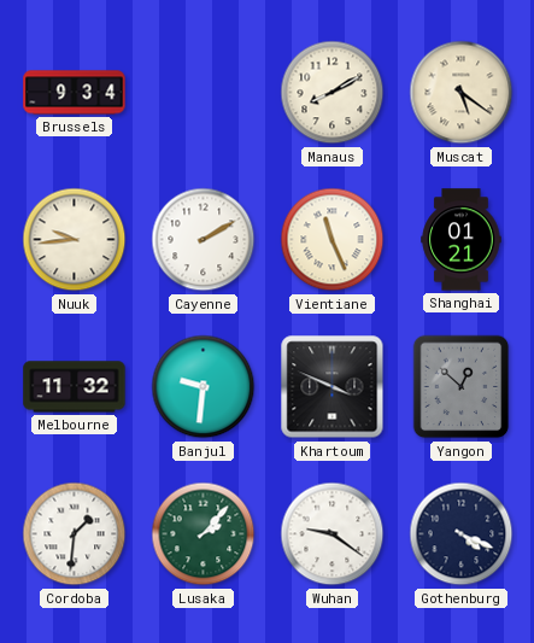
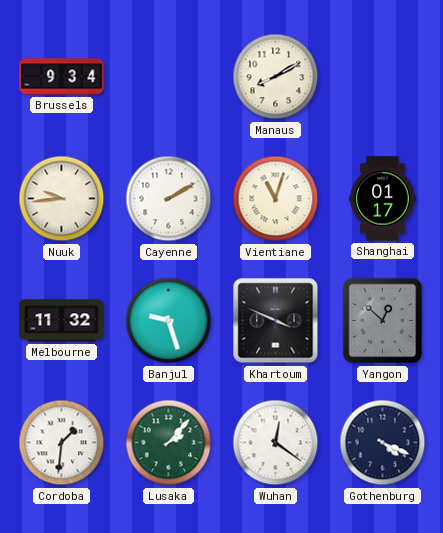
Muscat: 5:21 -> none (462, 93)
Vientiane: 11:26 -> 11:03 (276, 199)
Shanghai: 01:21 -> 01:17 (383, 199)
Banjul: 9:31 -> 9:27 (169, 321)
Wuhan: 9:21 -> 12:21 (276, 443)
